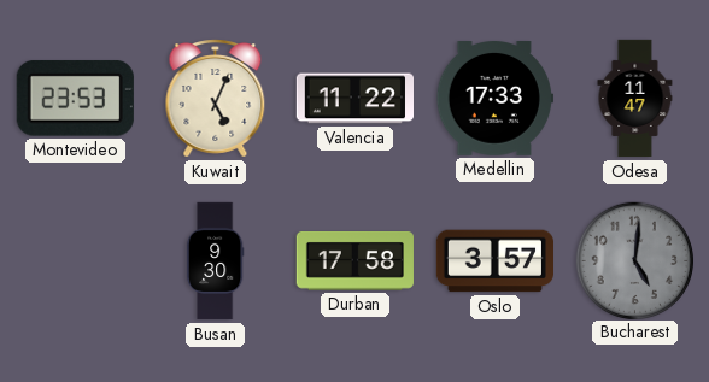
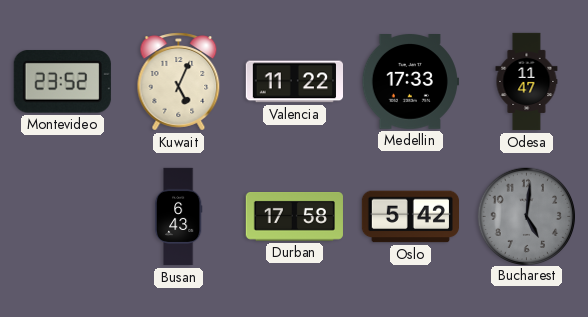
Montevideo: 23:53 -> 23:52 (62, 82)
Busan: 9:30 -> 6:43 (178, 217)
Oslo: 3:57 -> 5:42 (410, 217)
